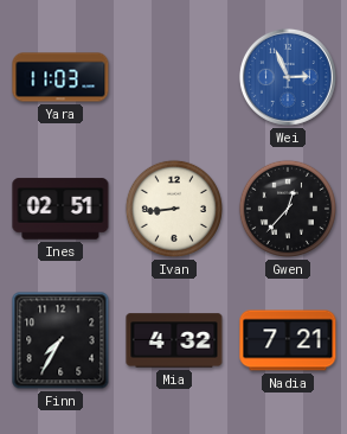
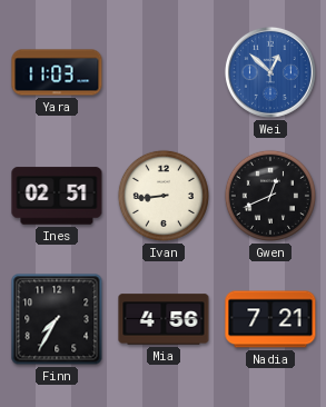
Wei: 2:56 -> 12:52 (270, 72)
Gwen: 12:37 -> 12:41 (270, 196)
Mia: 4:32 -> 4:56 (164, 319)
